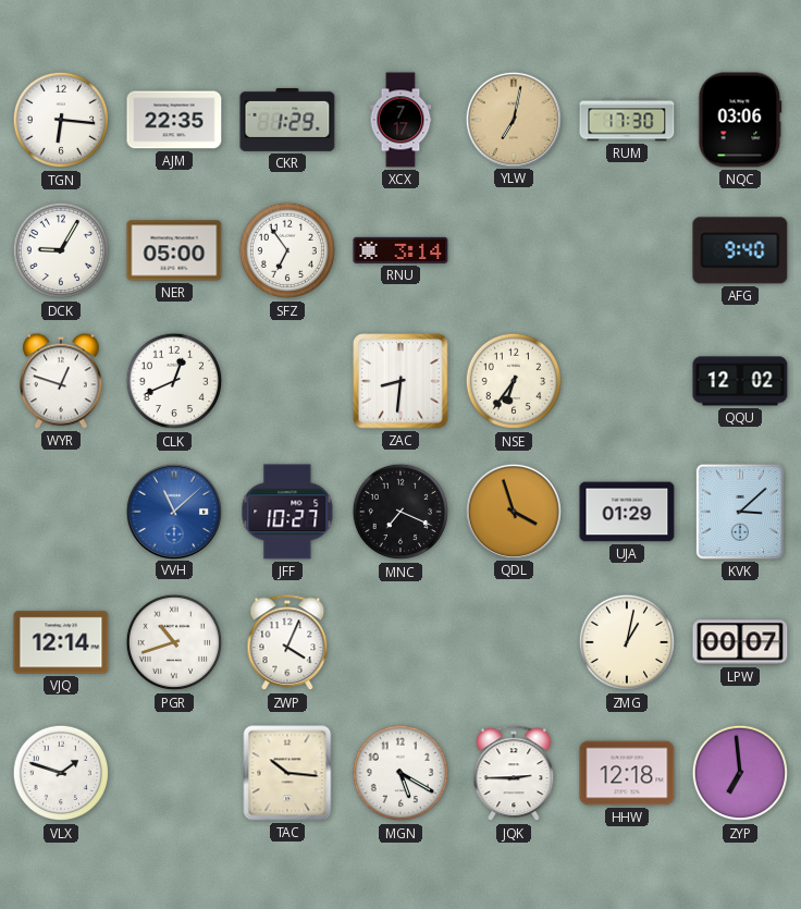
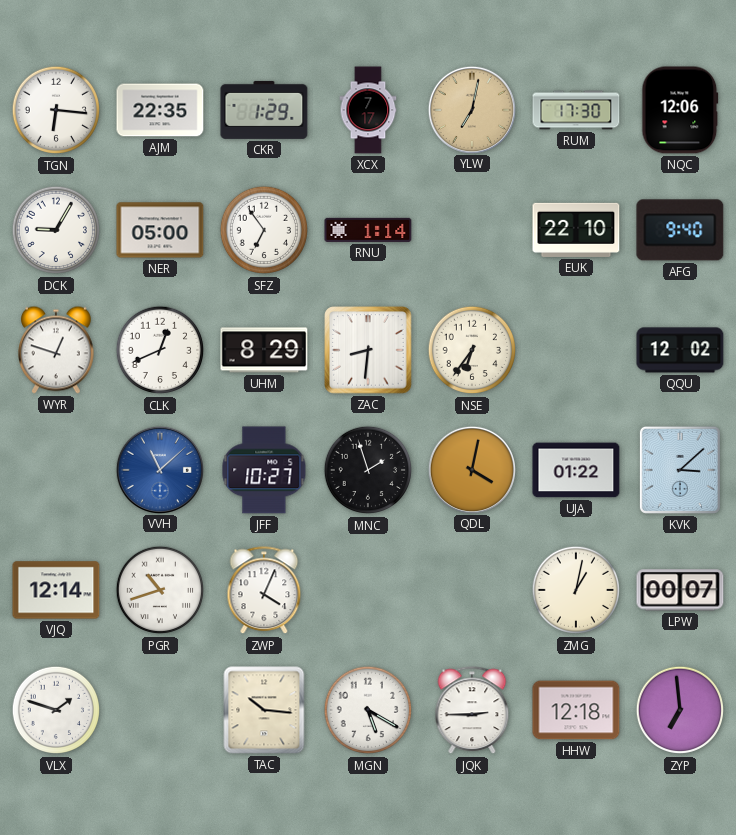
NQC: 03:06 -> 12:06 (680, 110)
RNU: 3:14 -> 1:14 (368, 230)
EUK: none -> 22:10 (576, 230)
UHM: none -> 8:29 (264, 350)
MNC: 7:19 -> 1:57 (368, 470)
QDL: 3:57 -> 4:02 (471, 469)
UJA: 01:29 -> 01:22 (576, 470)
